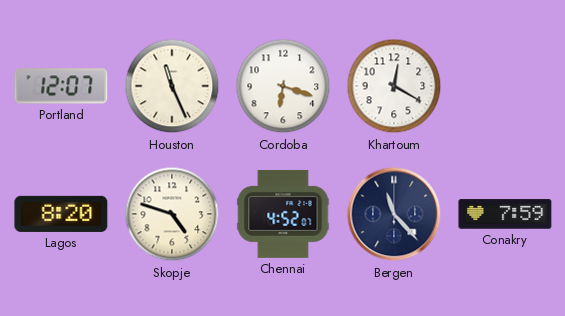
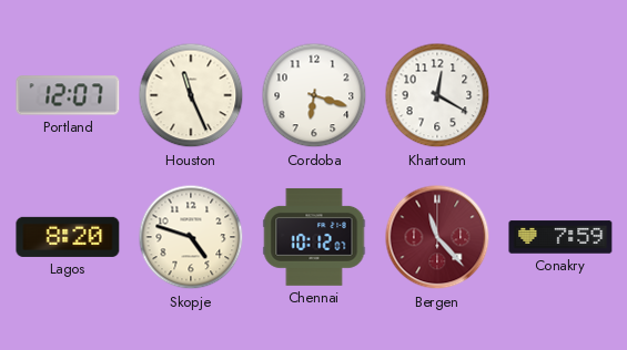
Chennai: 4:52 -> 10:12 (314, 237)
Bergen dial: navy -> burgundy (437, 237)
